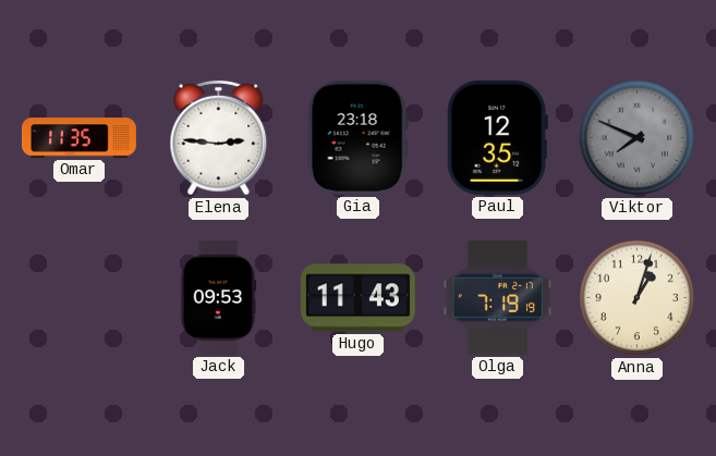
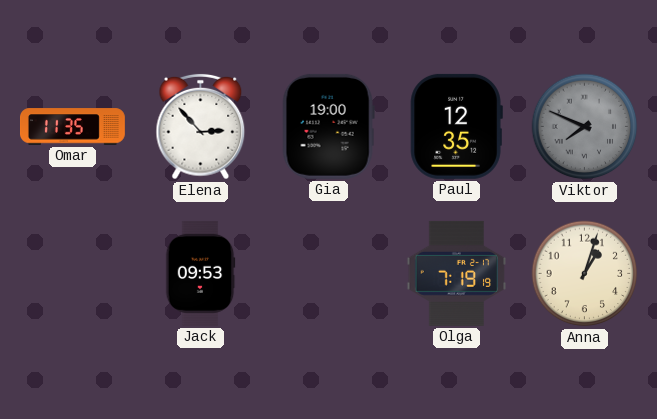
Elena: 2:46 -> 2:53 (201, 127)
Gia: 23:18 -> 19:00 (328, 126)
Hugo: 11:43 -> none (357, 298)
